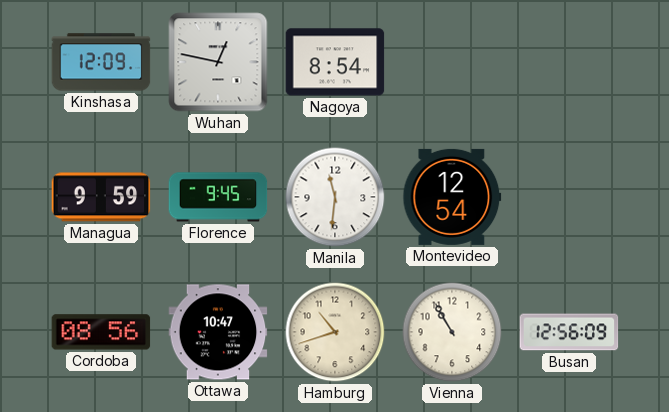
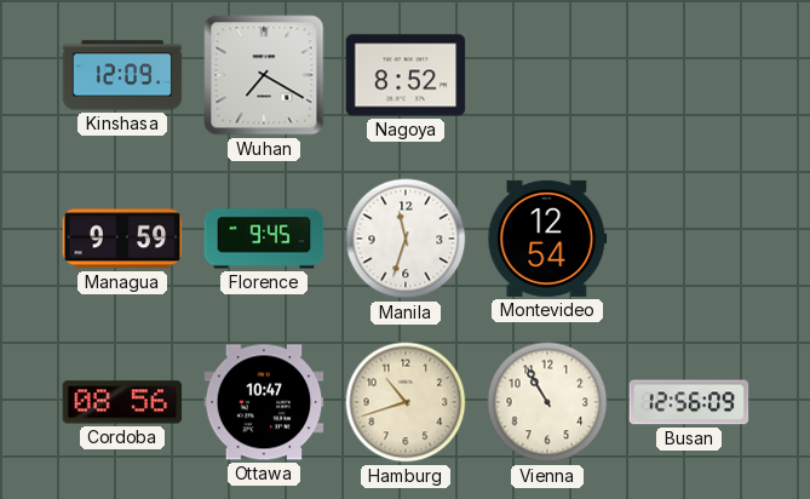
Wuhan: 12:47 -> 7:20 (264, 75)
Nagoya: 8:54 -> 8:52 (406, 75)
Manila: 11:31 -> 11:33 (406, 239)
